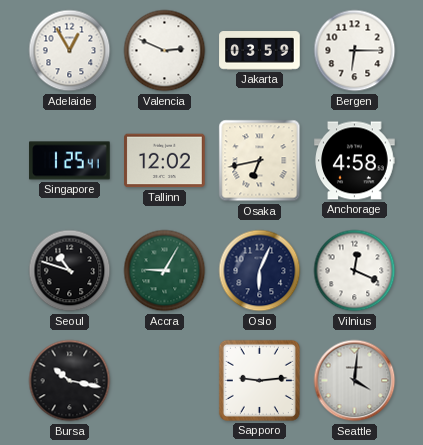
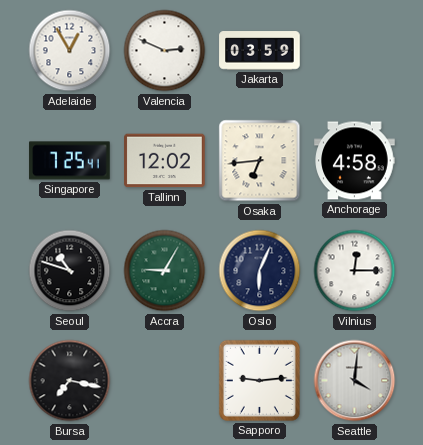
Bergen: 6:15 -> none (355, 51)
Singapore: 1:25 -> 7:25 (70, 161)
Osaka: 6:43 -> 6:44 (260, 161)
Vilnius: 12:19 -> 12:15 (355, 271)
Bursa: 10:17 -> 7:17 (70, 381)
